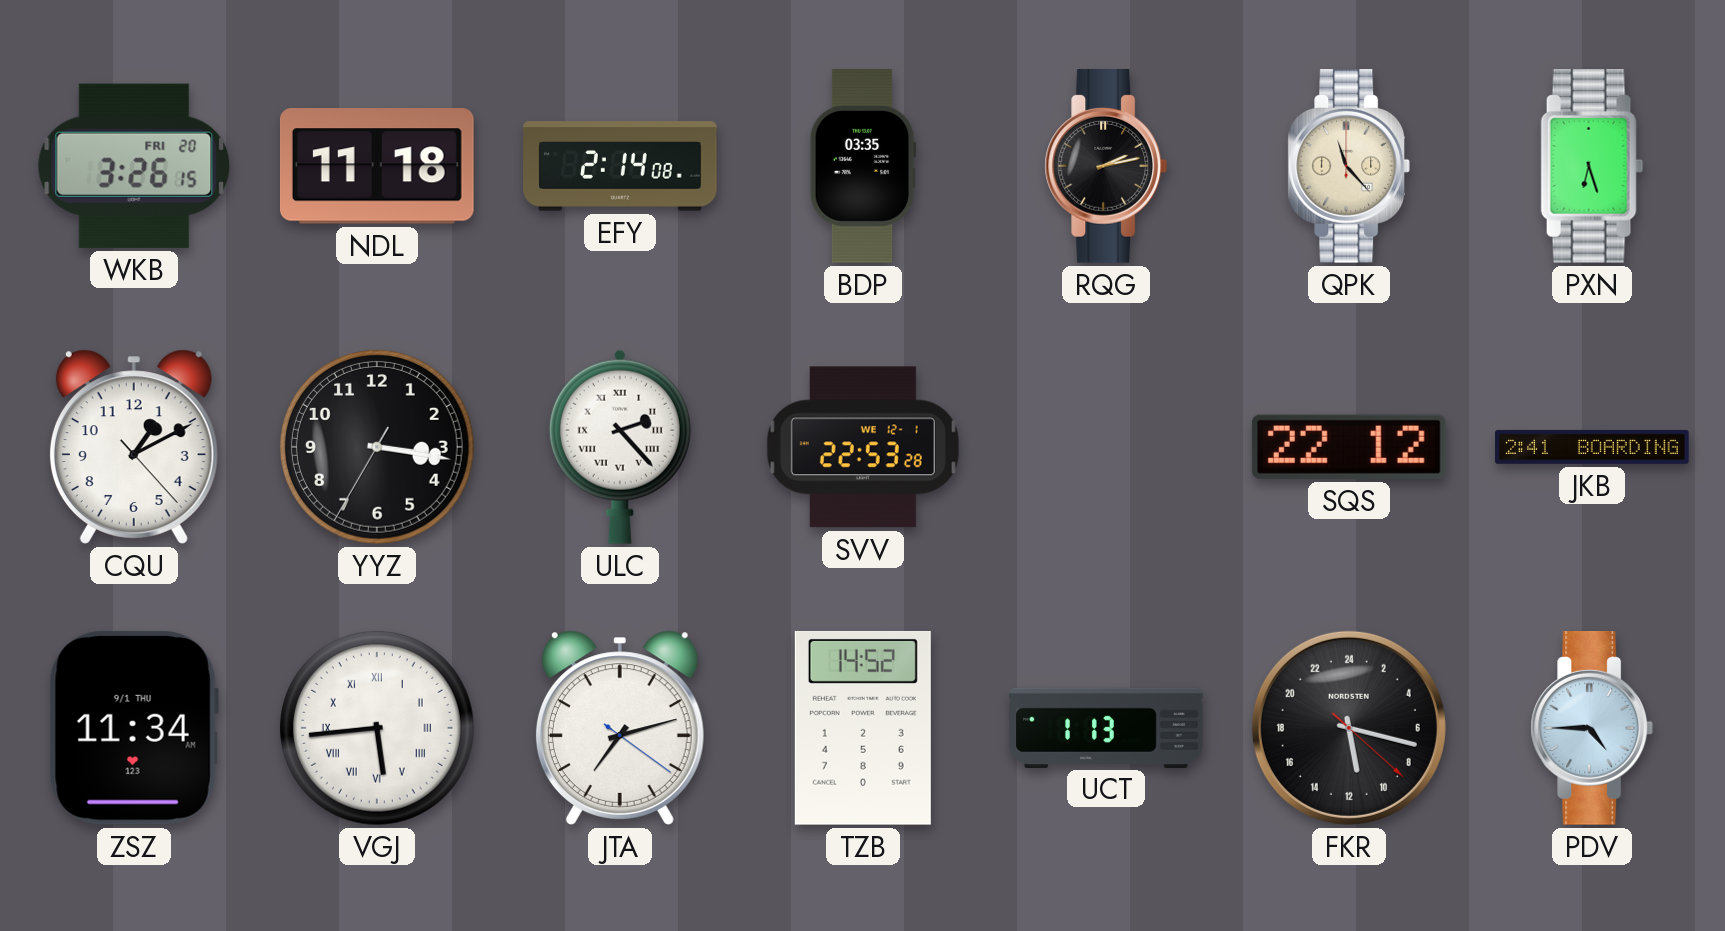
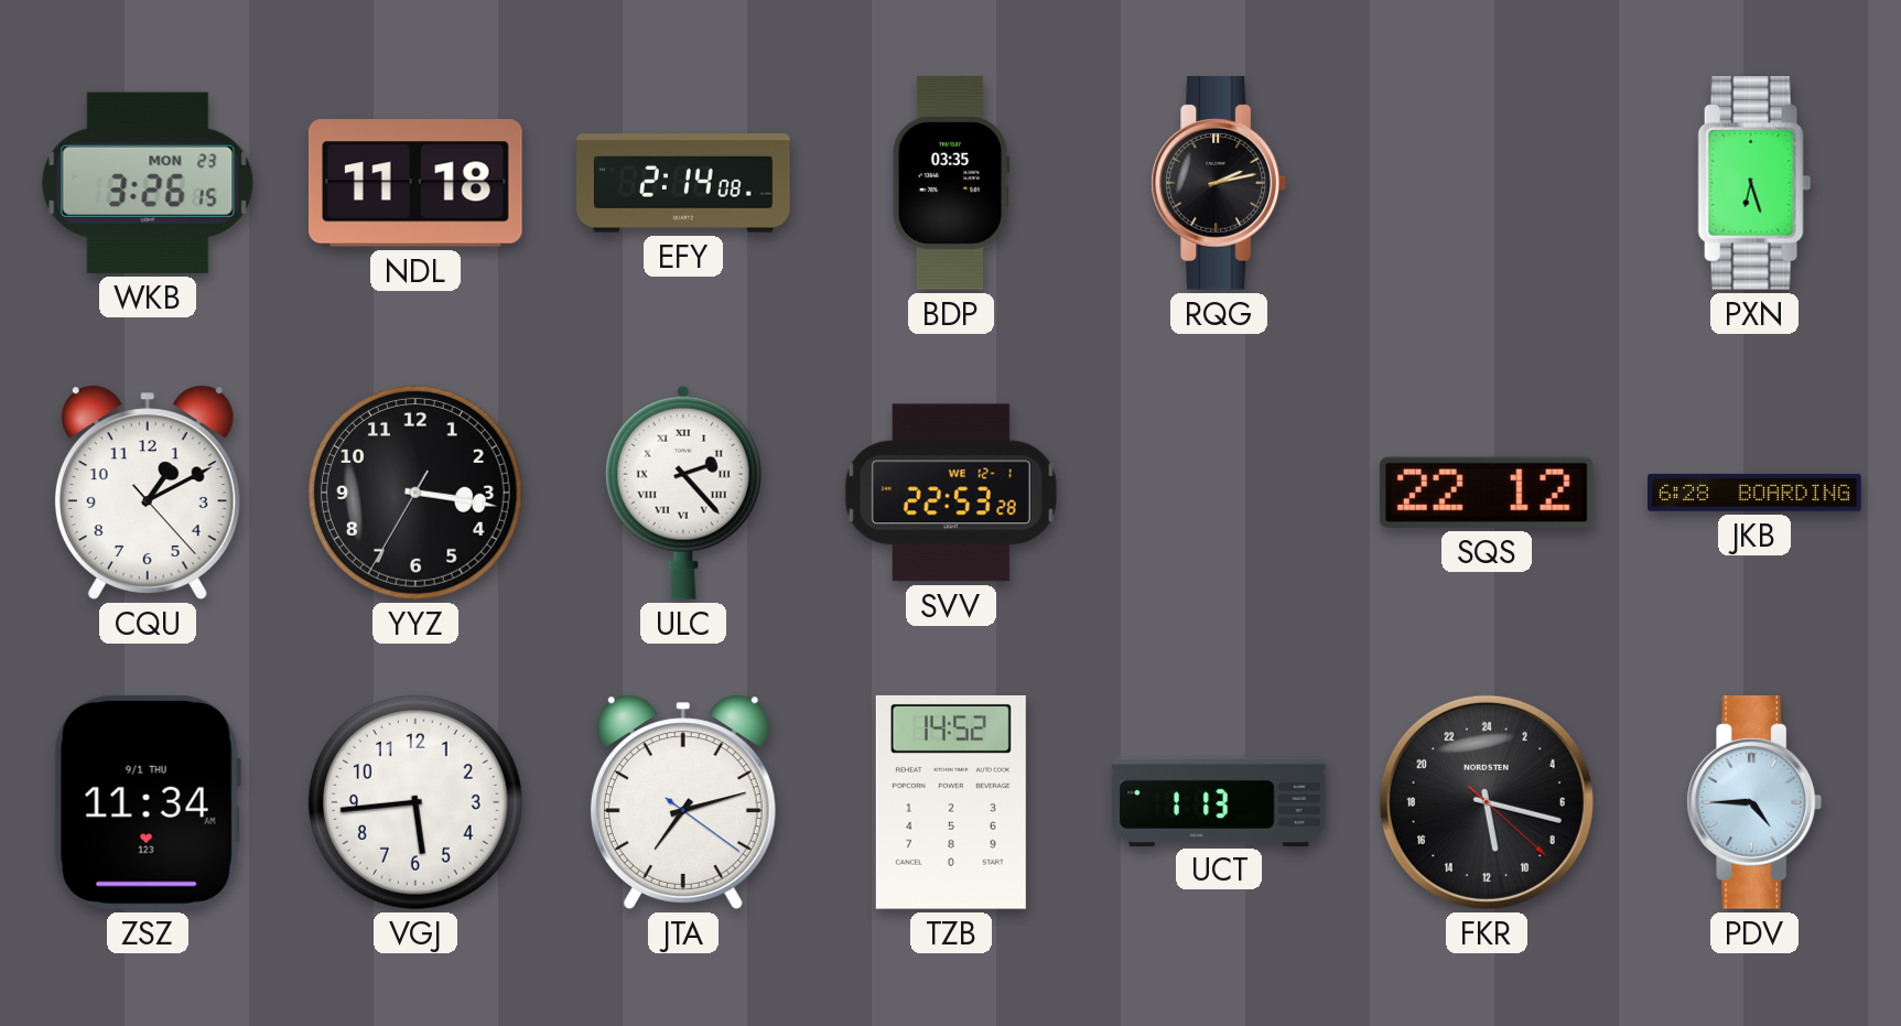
WKB date: FRI 20 -> MON 23 (148, 183)
QPK: 11:23 -> none (1349, 167)
JKB: 2:41 -> 6:28 (1754, 493)
VGJ numerals: Roman -> Arabic (415, 802)
